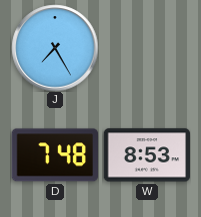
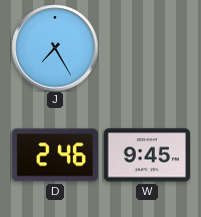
D: 7:48 -> 2:46 (54, 155)
W: 8:53 -> 9:45 (146, 155)
